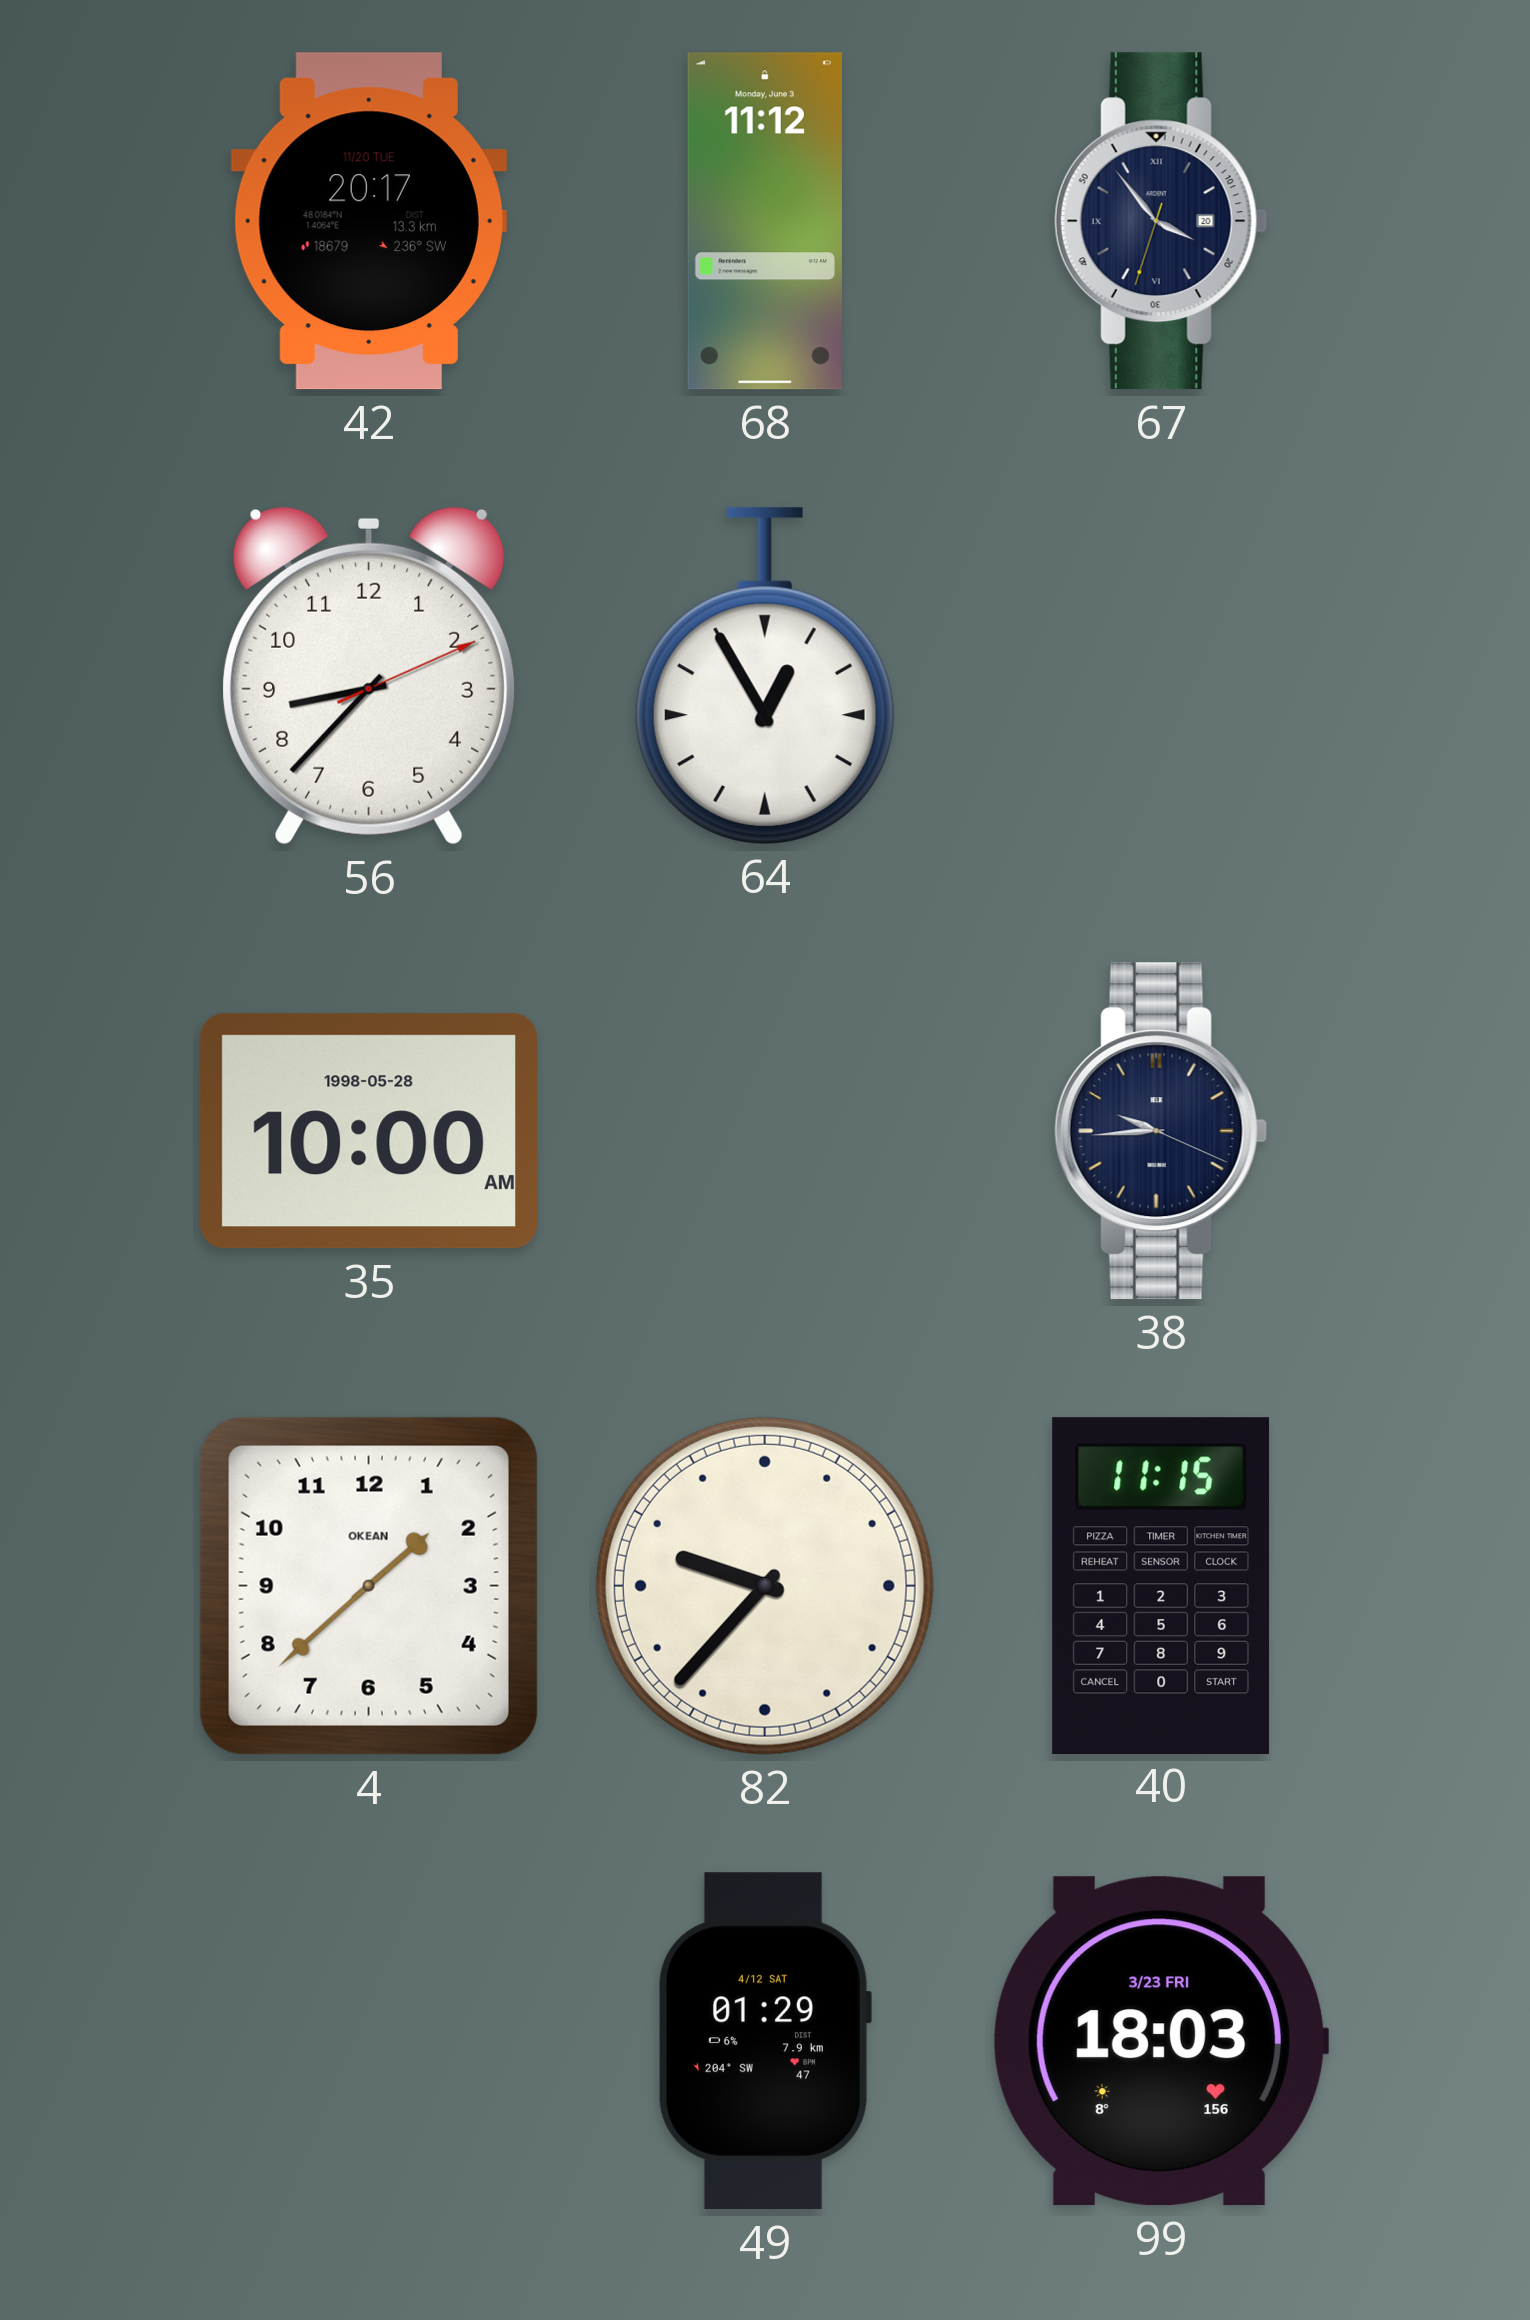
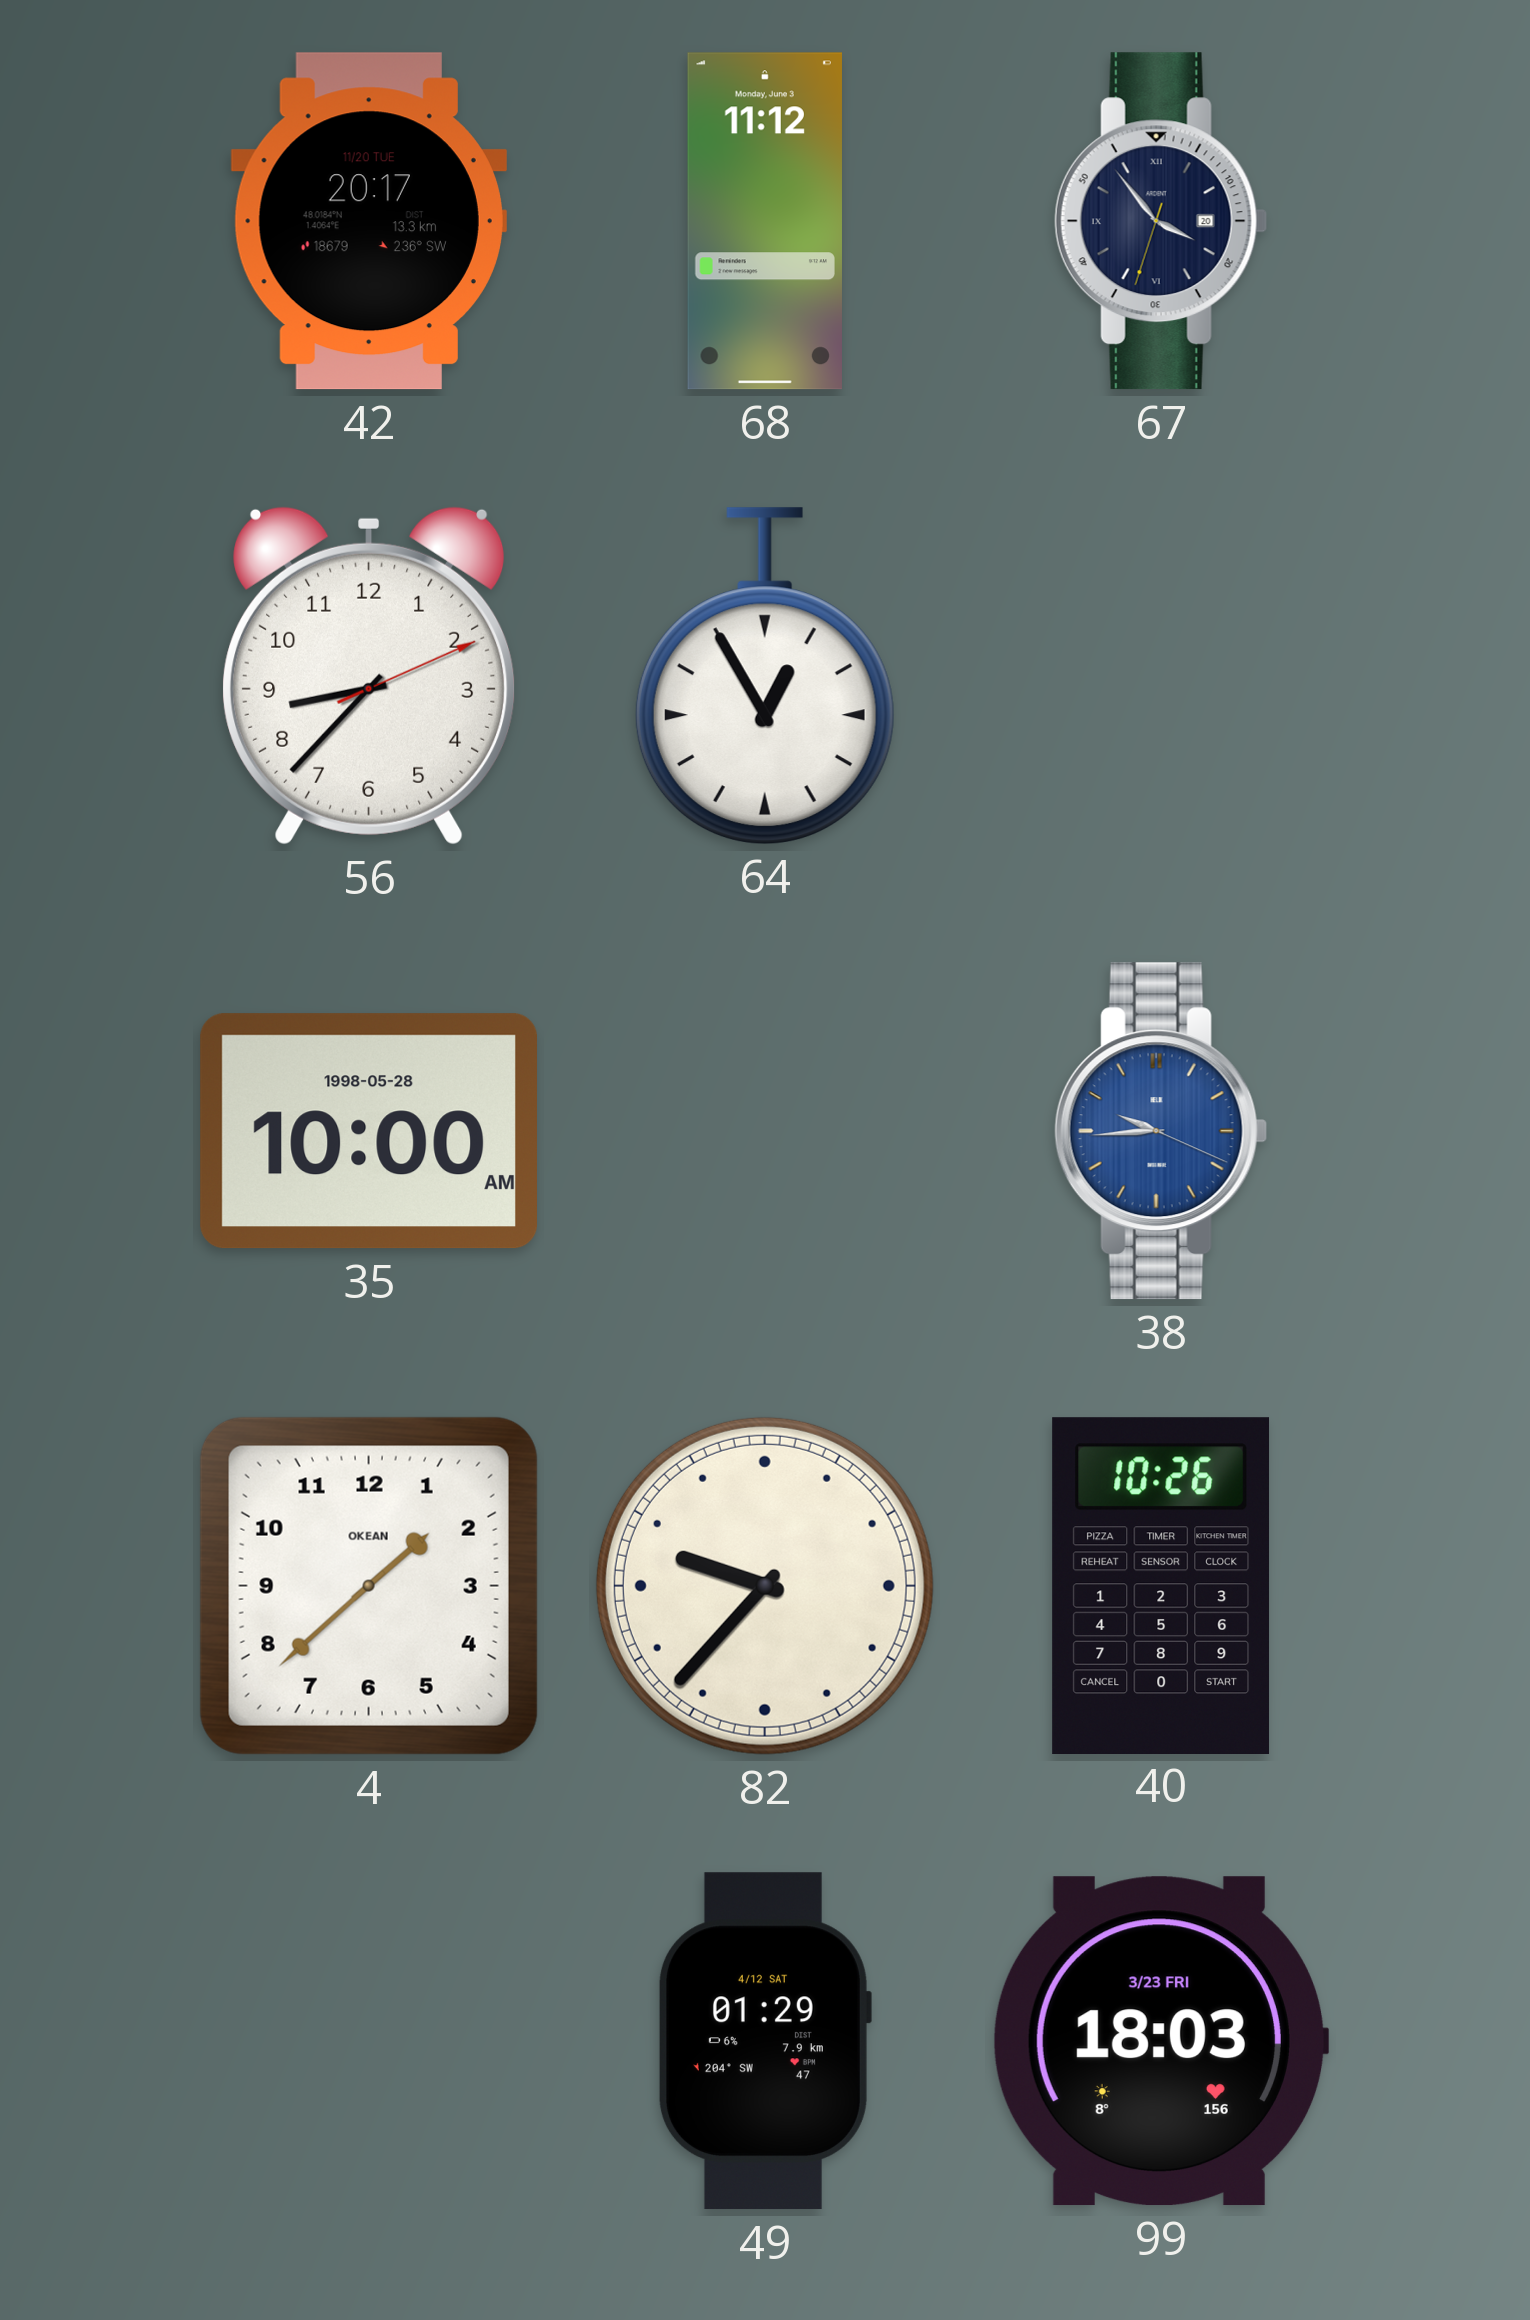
38 dial: navy -> blue (1161, 1131)
40: 11:15 -> 10:26 (1161, 1585)
